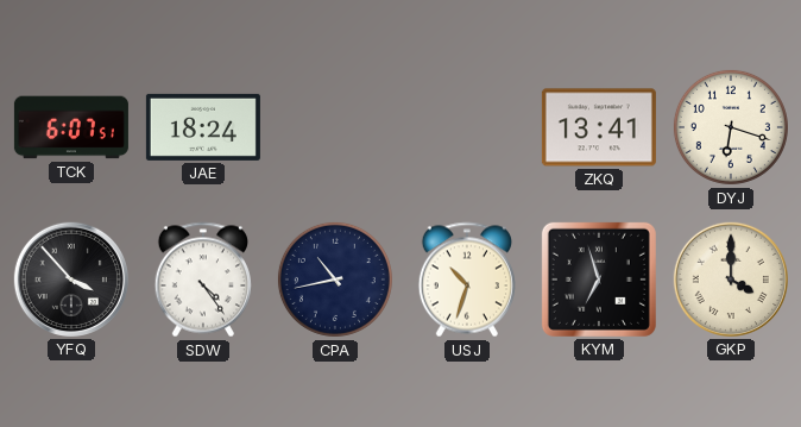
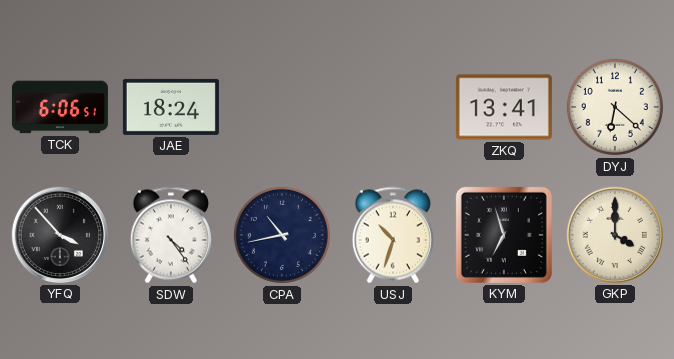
TCK: 6:07 -> 6:06 (60, 107)
DYJ: 6:18 -> 6:22 (615, 107)
